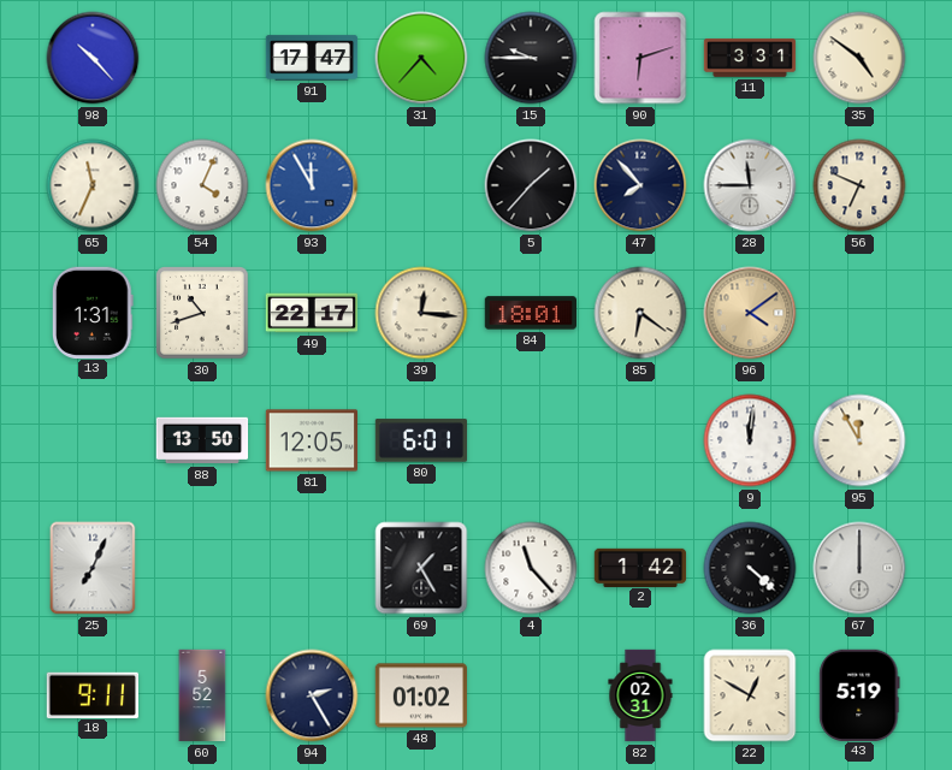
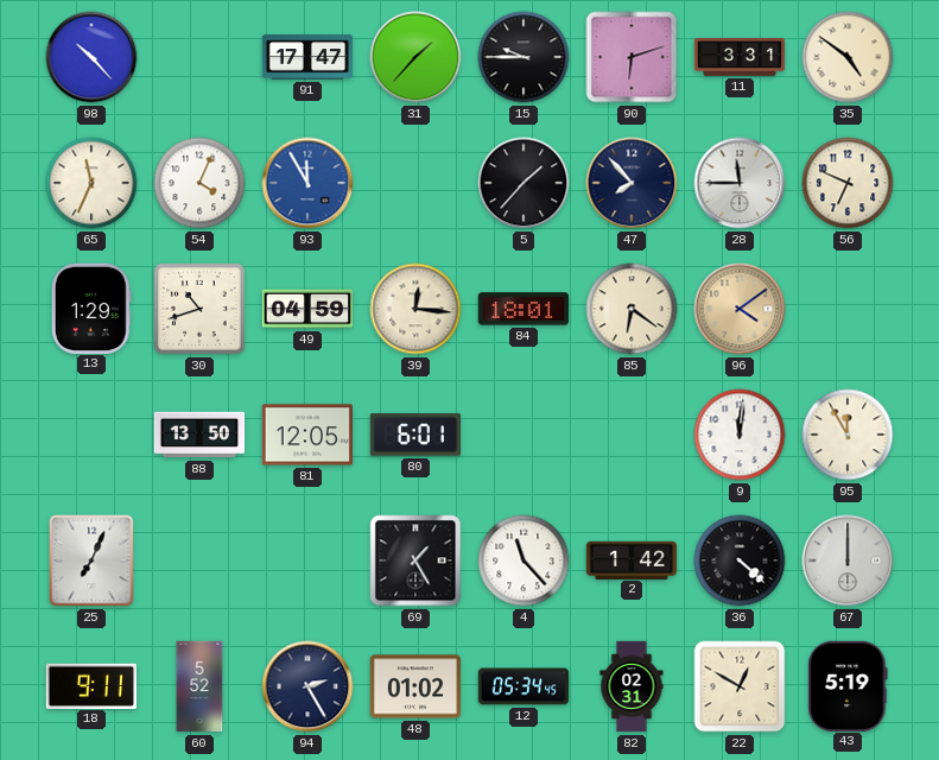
31: 4:37 -> 1:37 (415, 57)
13: 1:31 -> 1:29 (91, 308)
49: 22:17 -> 04:59 (307, 309)
12: none -> 05:34 (524, 686)
